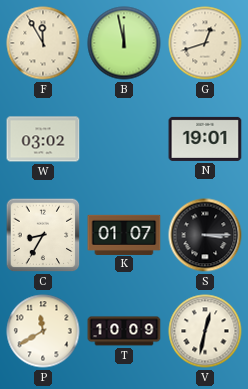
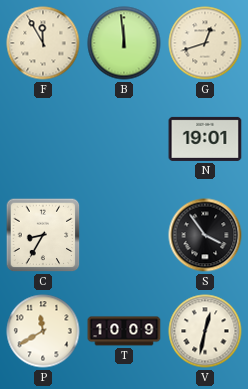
B: 11:58 -> 11:59 (124, 43)
W: 03:02 -> none (43, 139)
K: 01:07 -> none (124, 234)
S: 3:15 -> 3:54 (205, 235)
